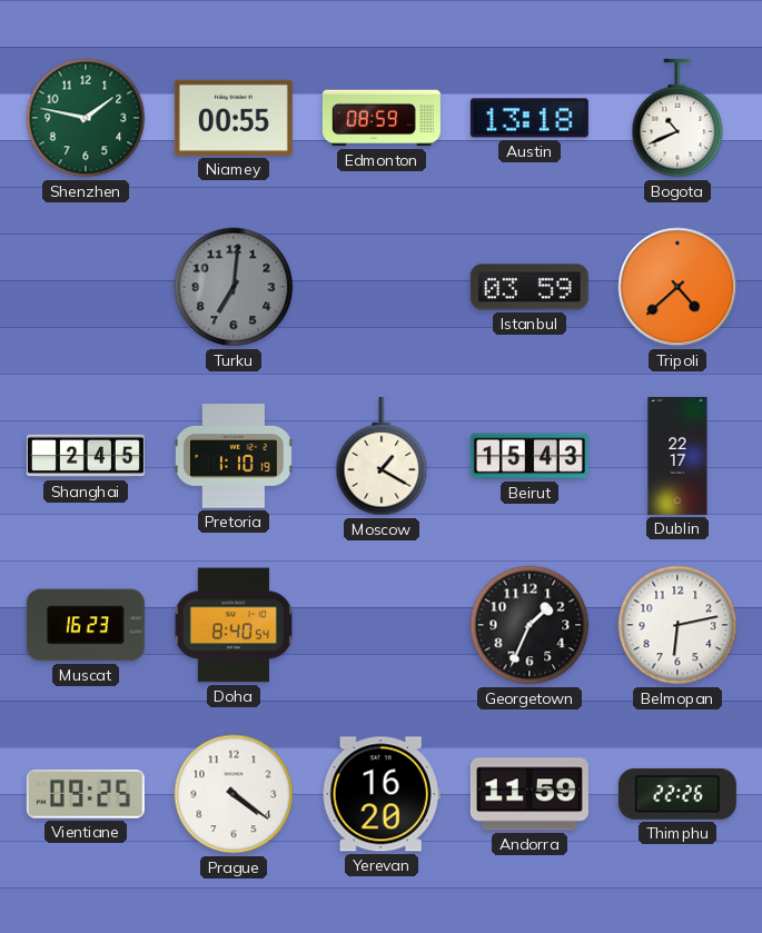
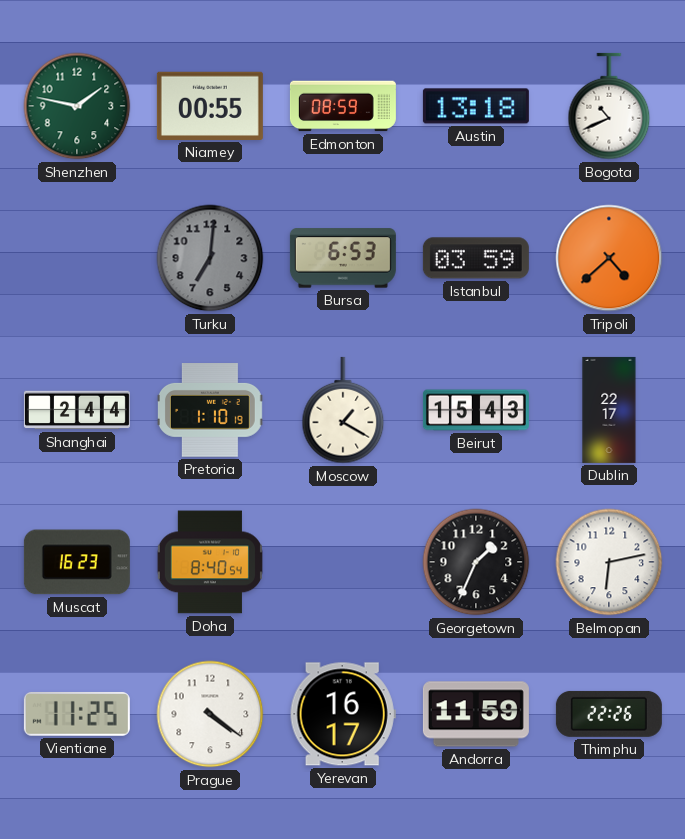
Bursa: none -> 6:53 (343, 258)
Shanghai: 2:45 -> 2:44 (77, 410)
Vientiane: 09:25 -> 11:25 (77, 714)
Yerevan: 16:20 -> 16:17 (343, 714)
